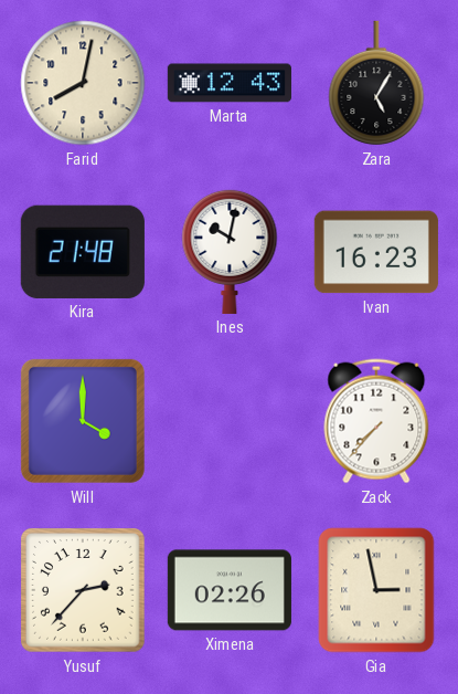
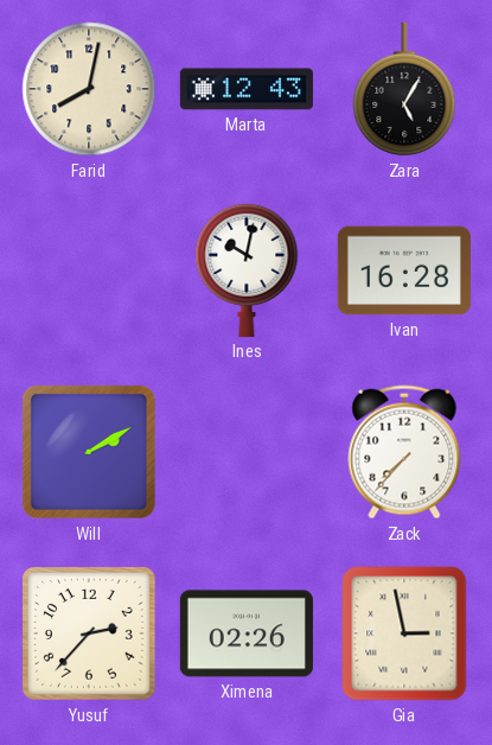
Kira: 21:48 -> none (83, 252)
Ivan: 16:23 -> 16:28 (404, 270)
Will: 4:00 -> 2:10 (89, 452)
